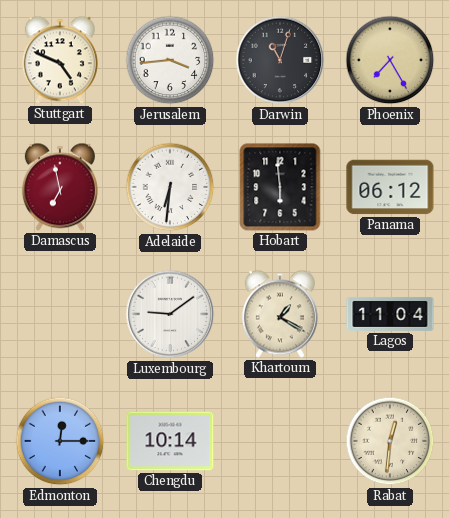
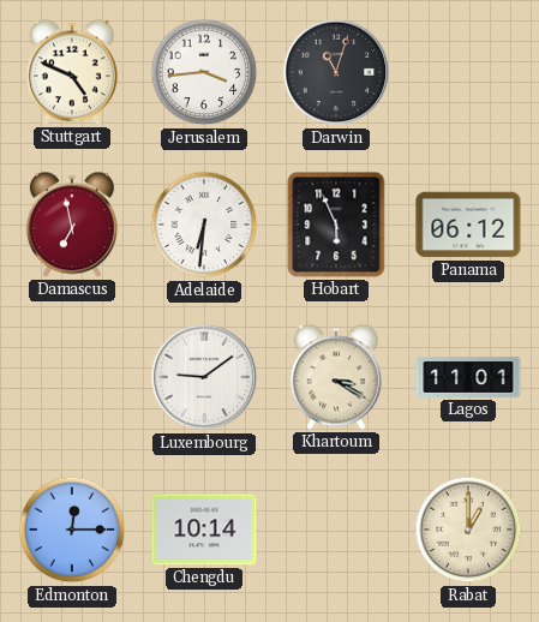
Phoenix: 7:25 -> none (390, 60)
Hobart: 5:59 -> 5:56 (336, 225)
Khartoum: 1:20 -> 3:20 (336, 377)
Lagos: 11:04 -> 11:01 (468, 377)
Rabat: 12:31 -> 1:00 (468, 530)
